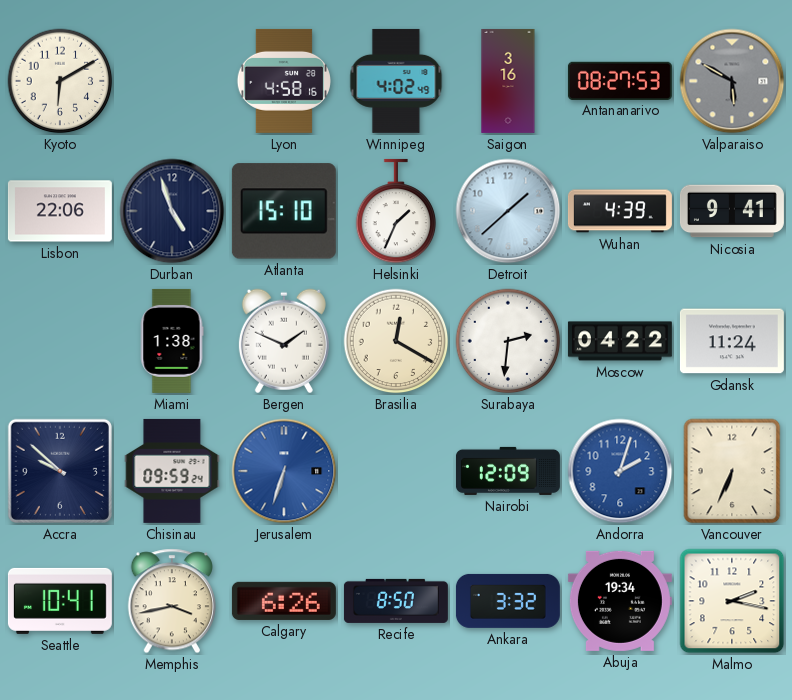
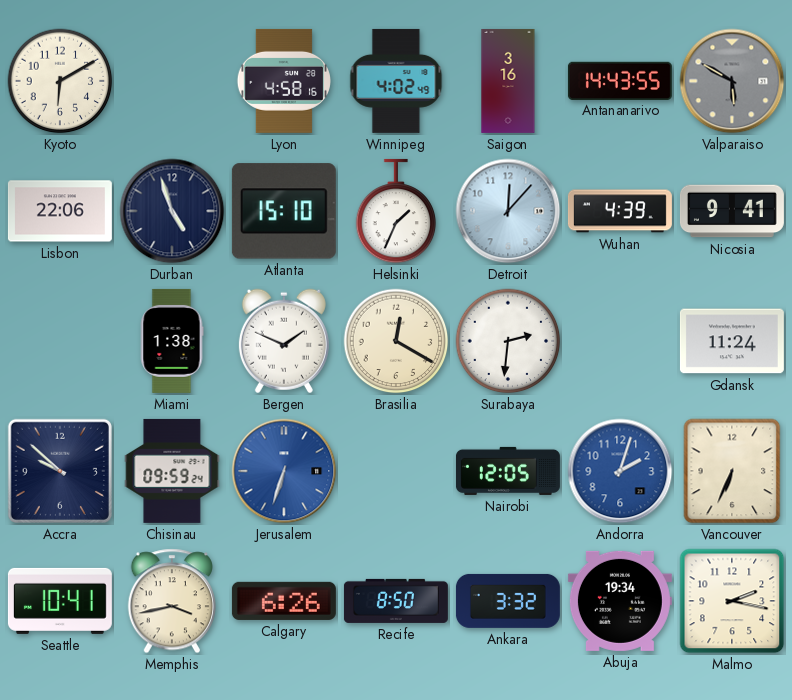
Antananarivo: 08:27 -> 14:43 (620, 80)
Detroit: 1:38 -> 12:07 (508, 211)
Moscow: 04:22 -> none (620, 341)
Nairobi: 12:09 -> 12:05 (508, 471)
